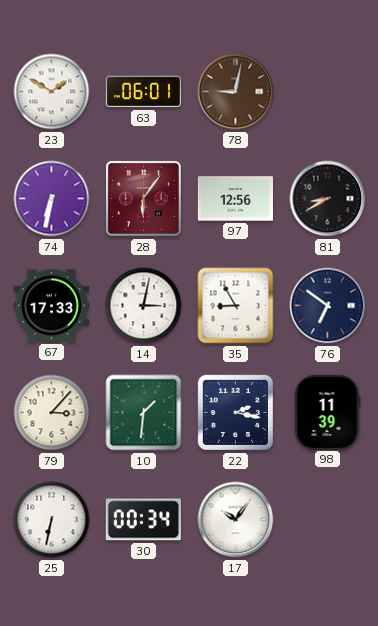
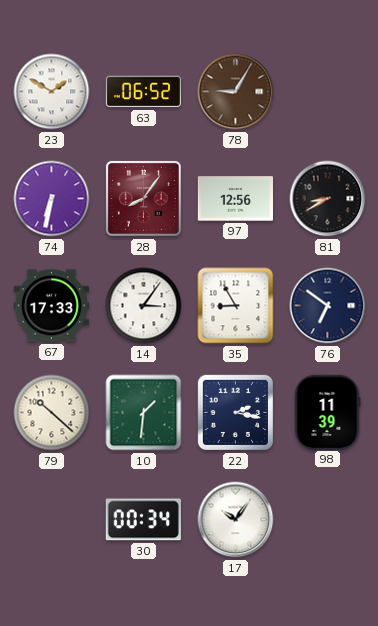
63: 06:01 -> 06:52 (143, 92)
78: 9:02 -> 9:05 (236, 92)
28: 6:06 -> 8:06 (143, 198)
14: 3:02 -> 3:06 (144, 306)
79: 3:07 -> 10:22 (52, 413)
25: 6:32 -> none (52, 520)
